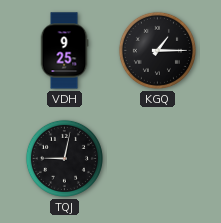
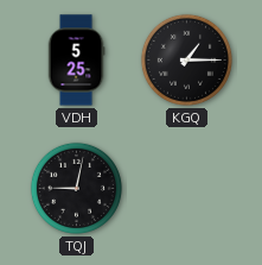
VDH: 9:25 -> 5:25 (76, 61)
